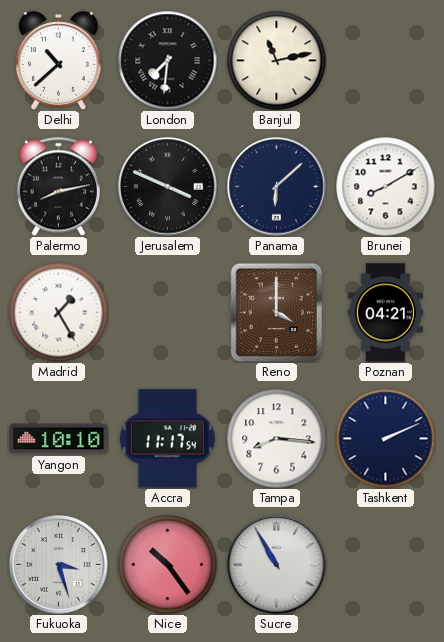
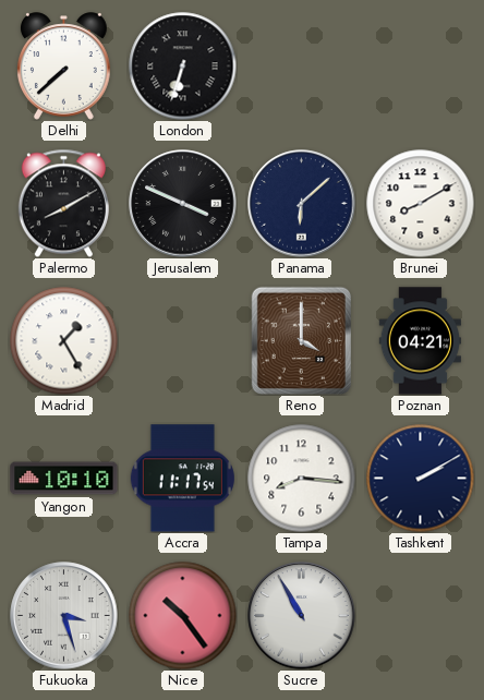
Delhi: 10:38 -> 7:38 (63, 67)
London: 7:31 -> 6:33 (183, 67)
Banjul: 11:13 -> none (277, 61)
Palermo: 8:13 -> 8:10 (63, 203)
Tashkent: 2:11 -> 2:10 (421, 479)
